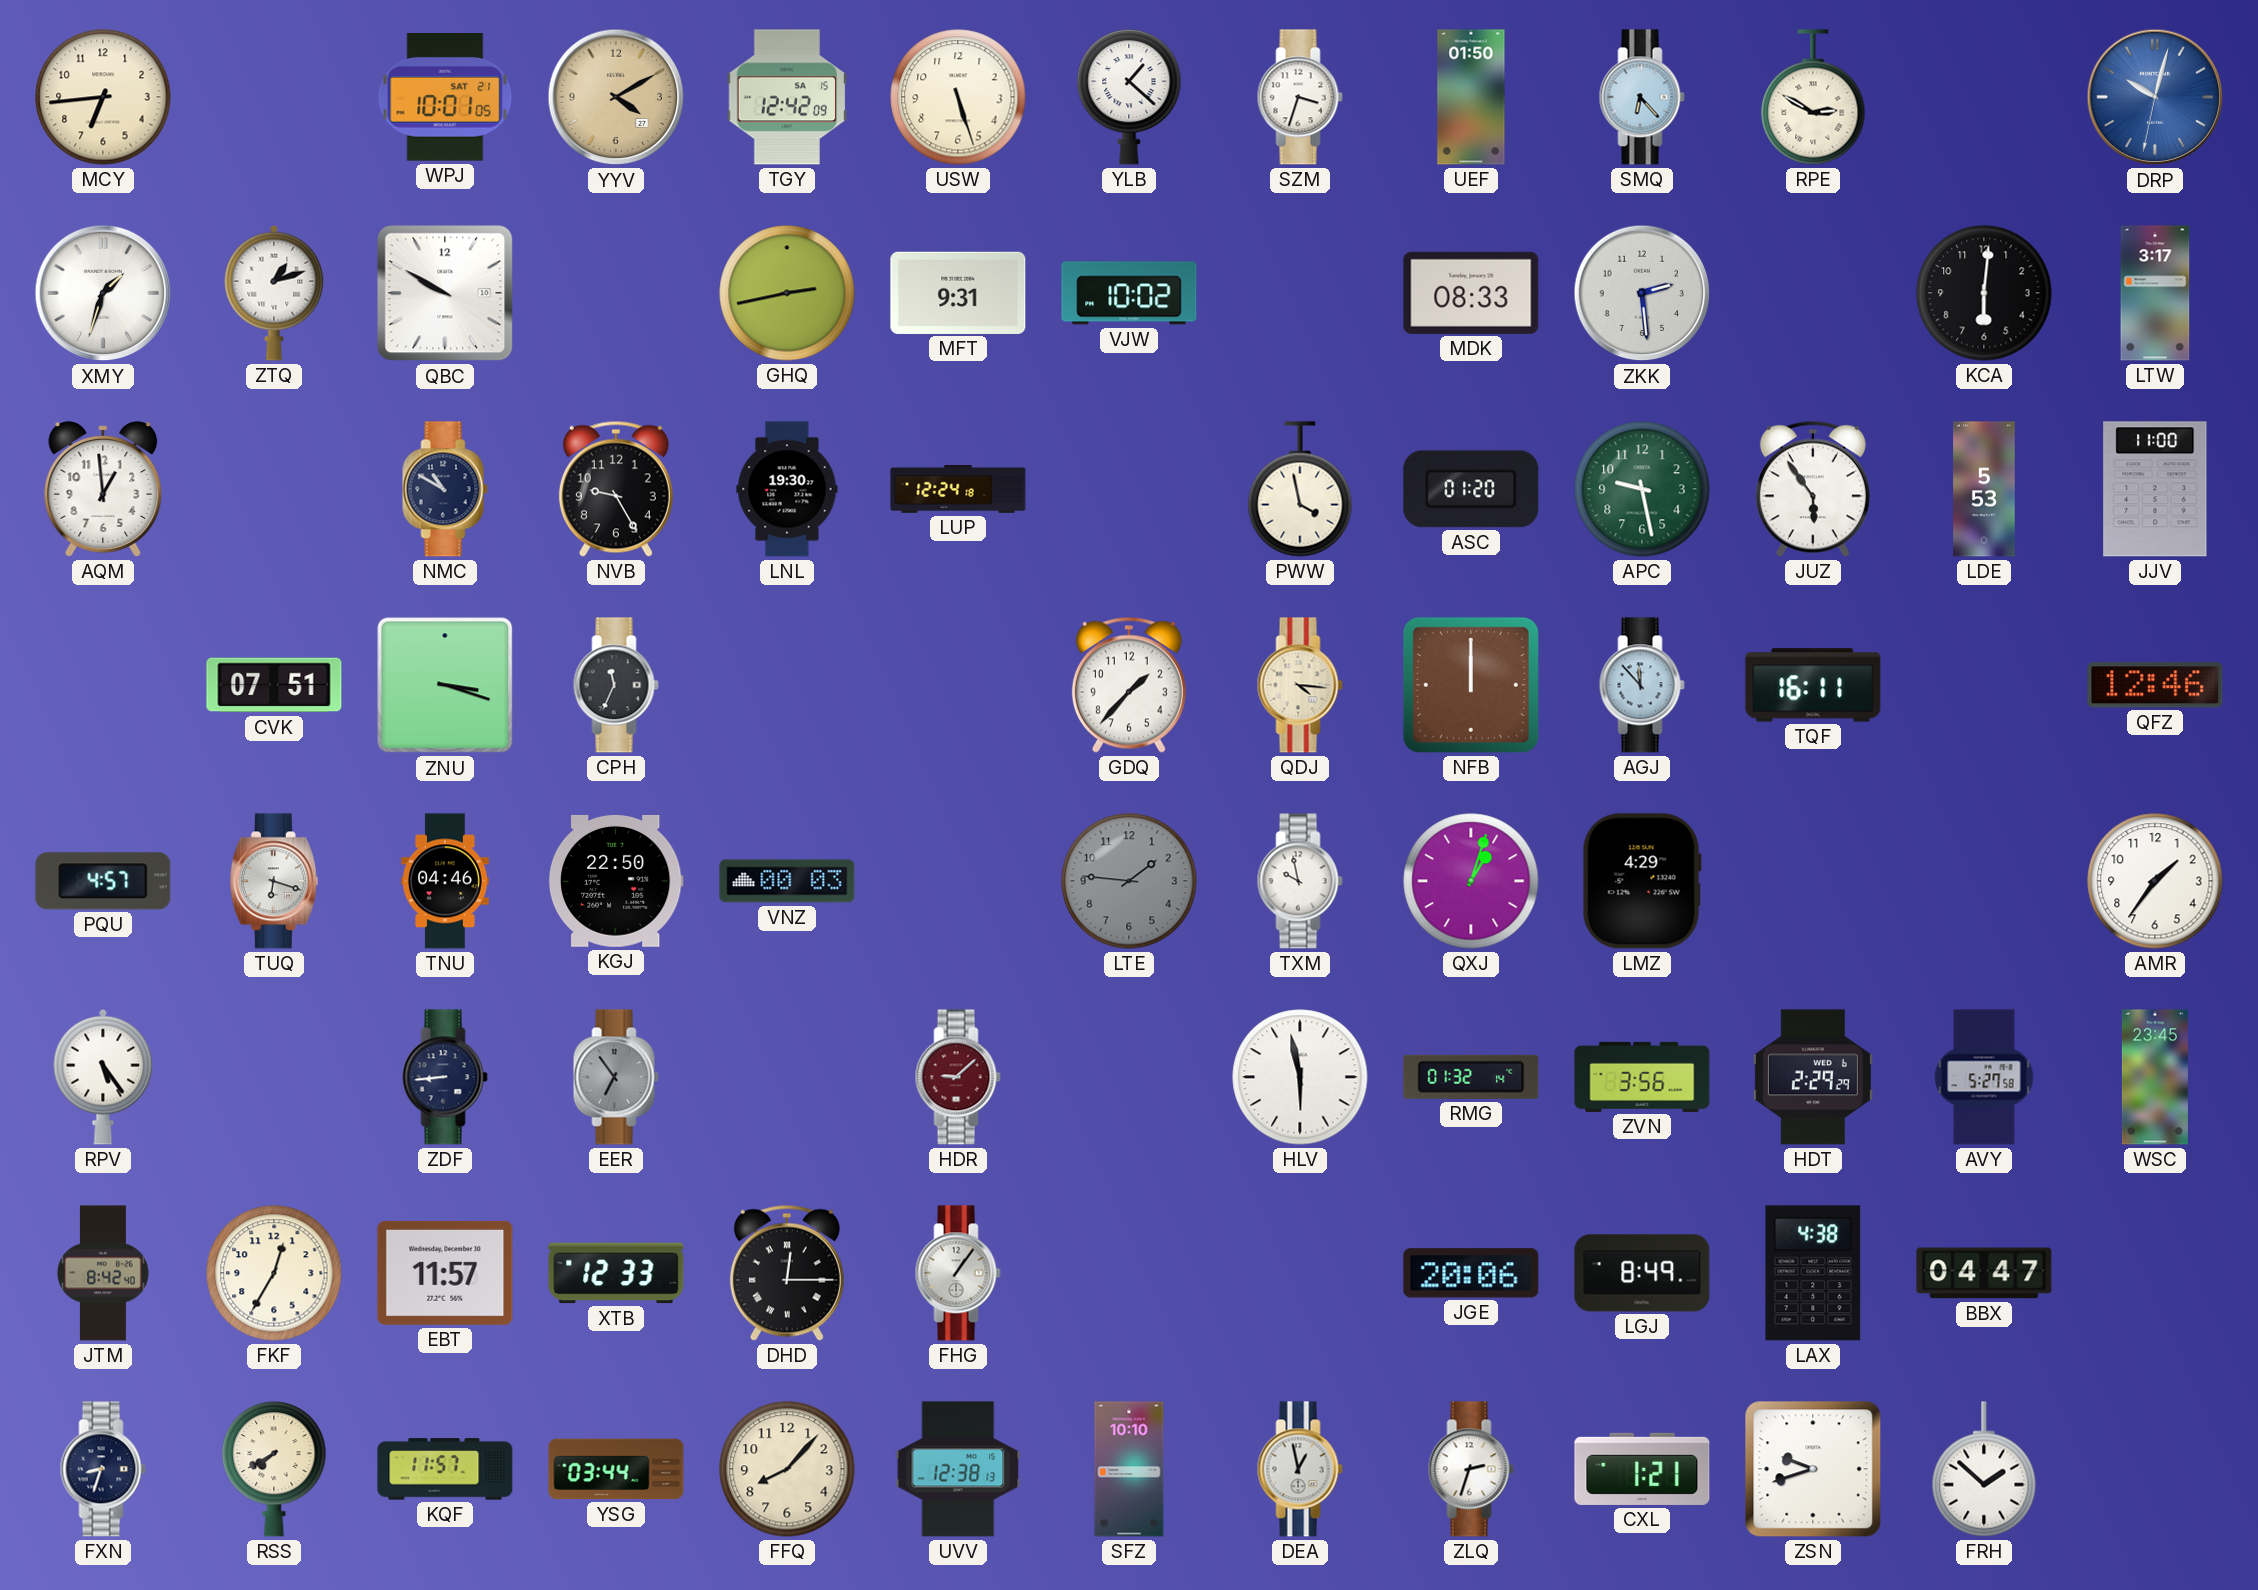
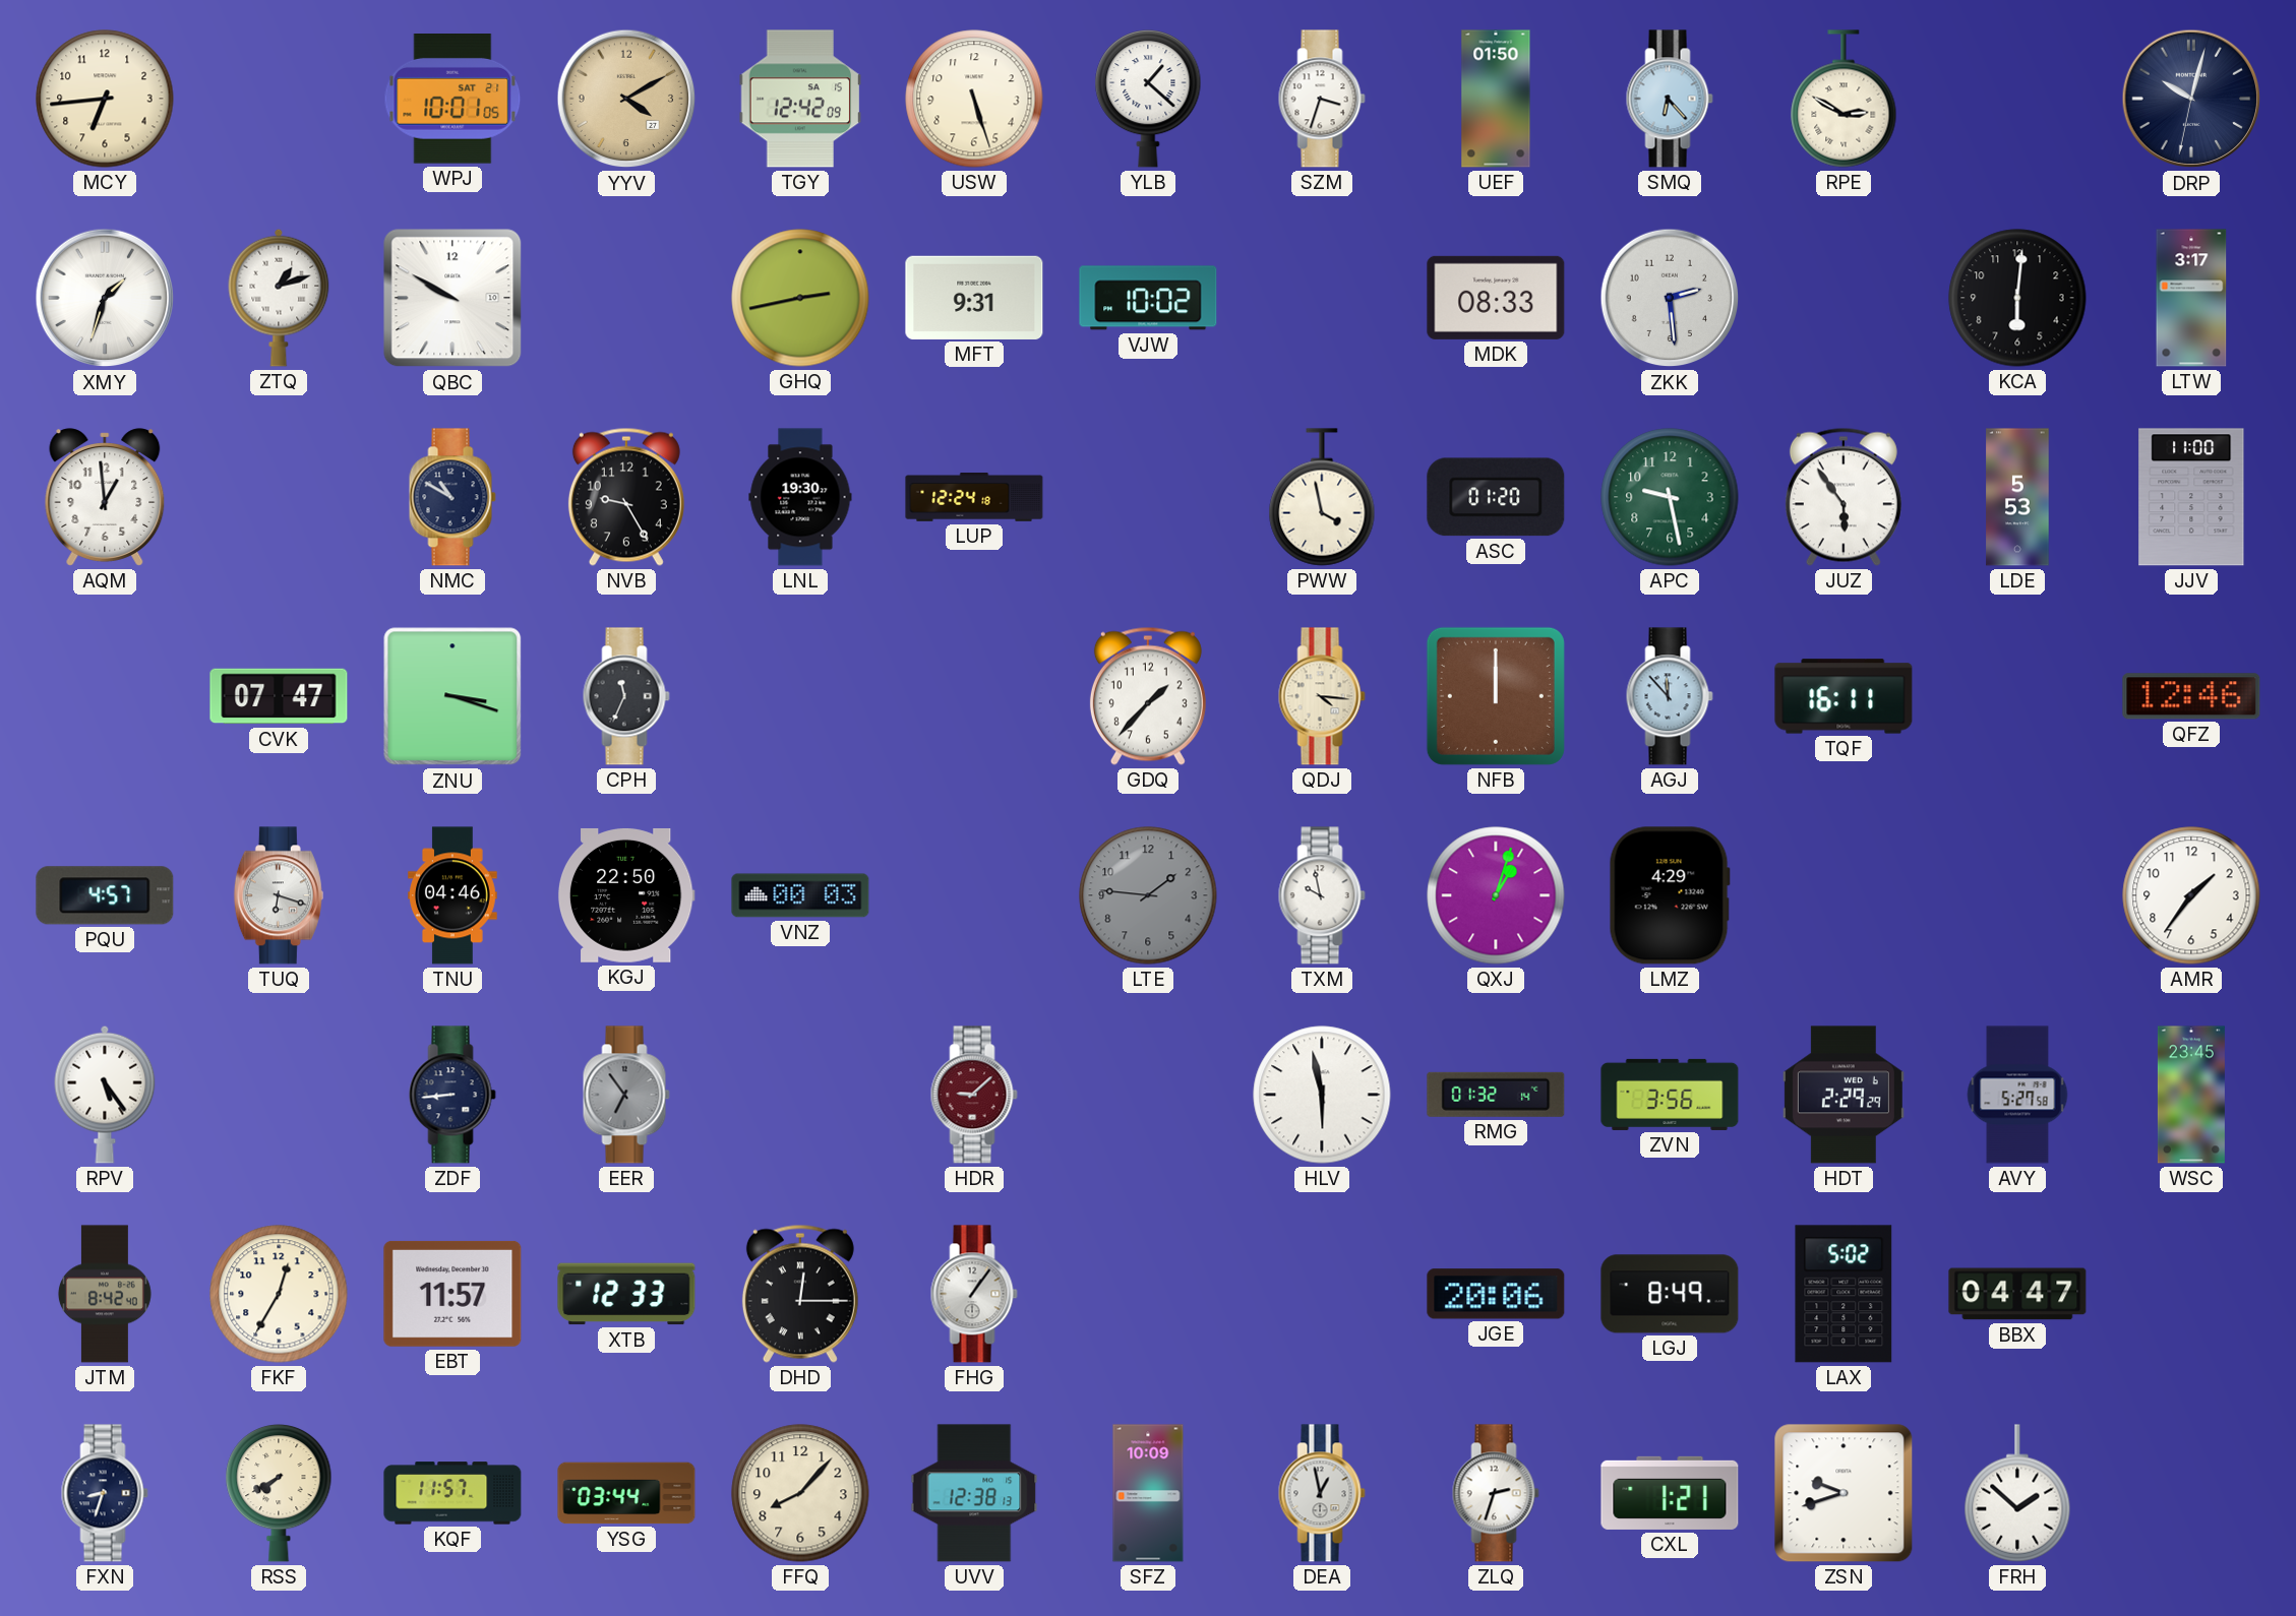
DRP dial: blue -> navy (2191, 99)
CVK: 07:51 -> 07:47 (279, 696)
LAX: 4:38 -> 5:02 (1844, 1294)
SFZ: 10:10 -> 10:09 (1148, 1493)
